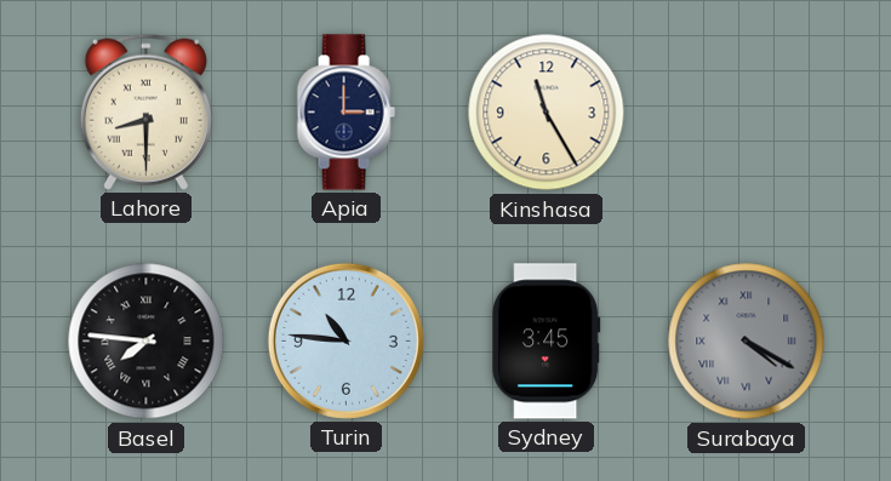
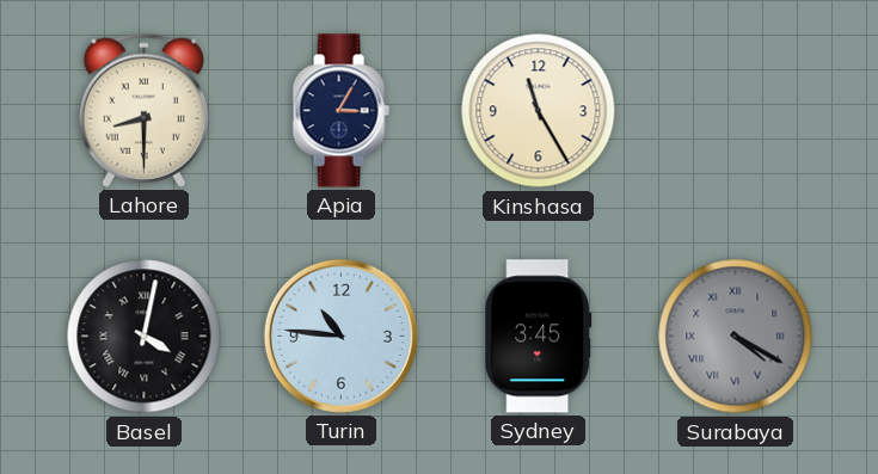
Apia: 3:00 -> 3:05 (340, 111)
Basel: 7:46 -> 4:02 (145, 337)
